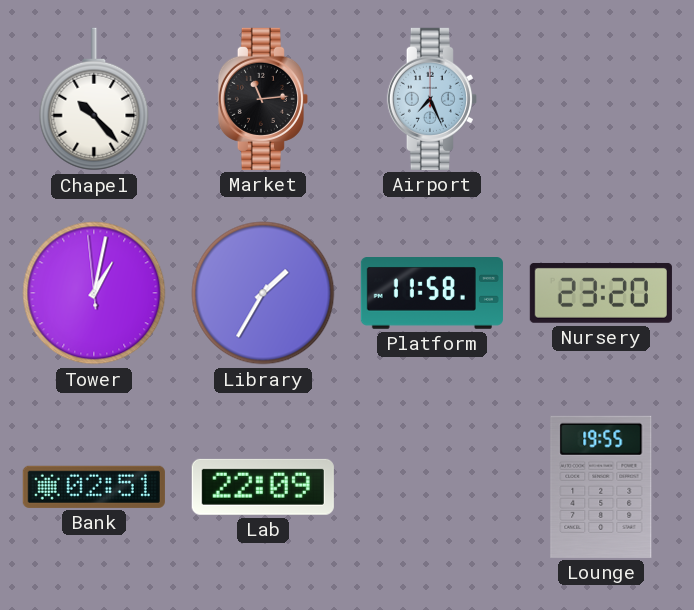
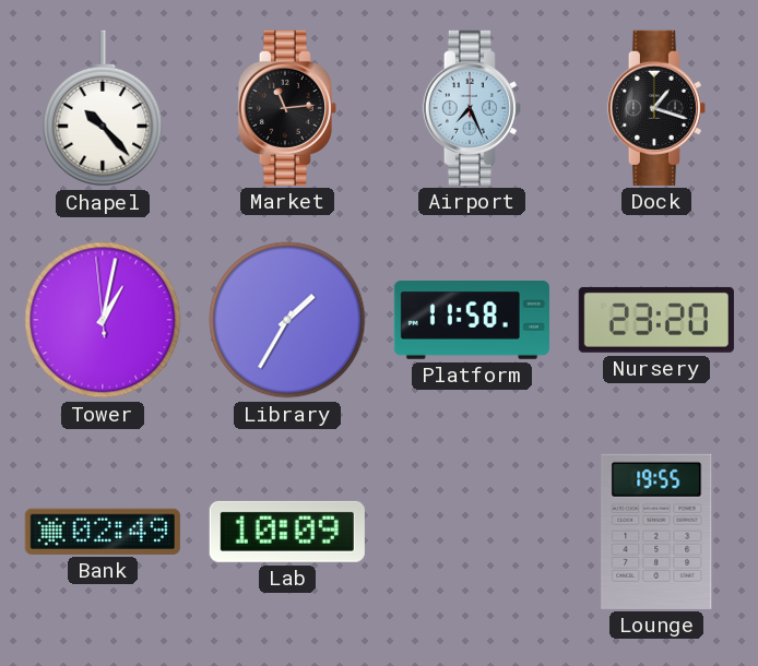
Dock: none -> 1:18 (656, 108)
Bank: 02:51 -> 02:49 (103, 532)
Lab: 22:09 -> 10:09 (287, 532)
